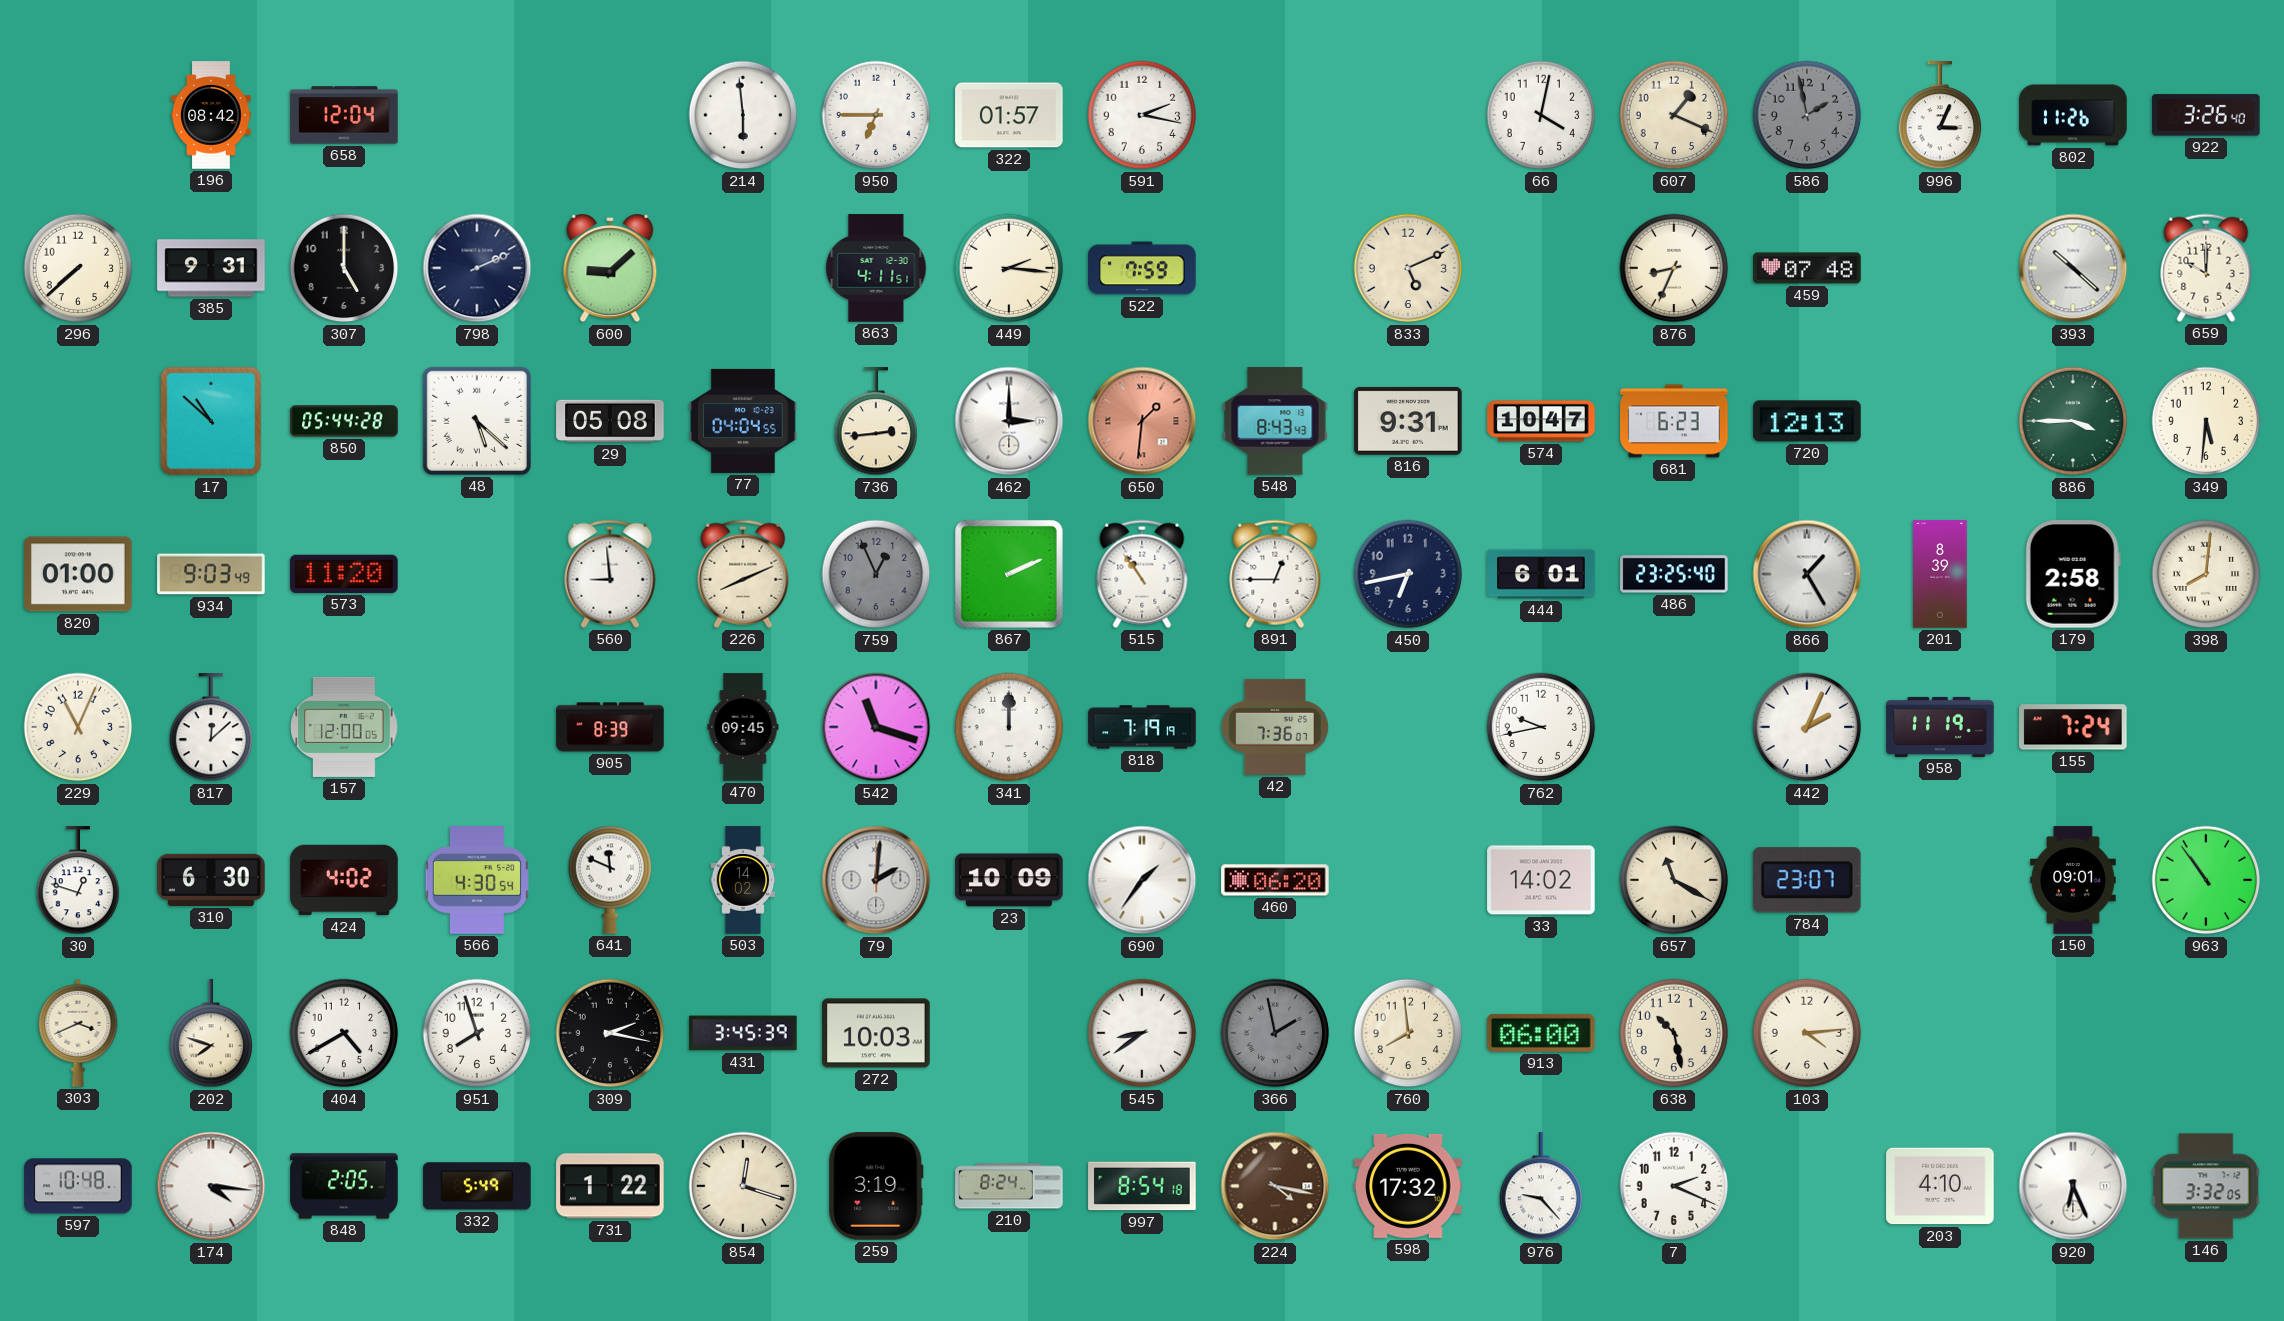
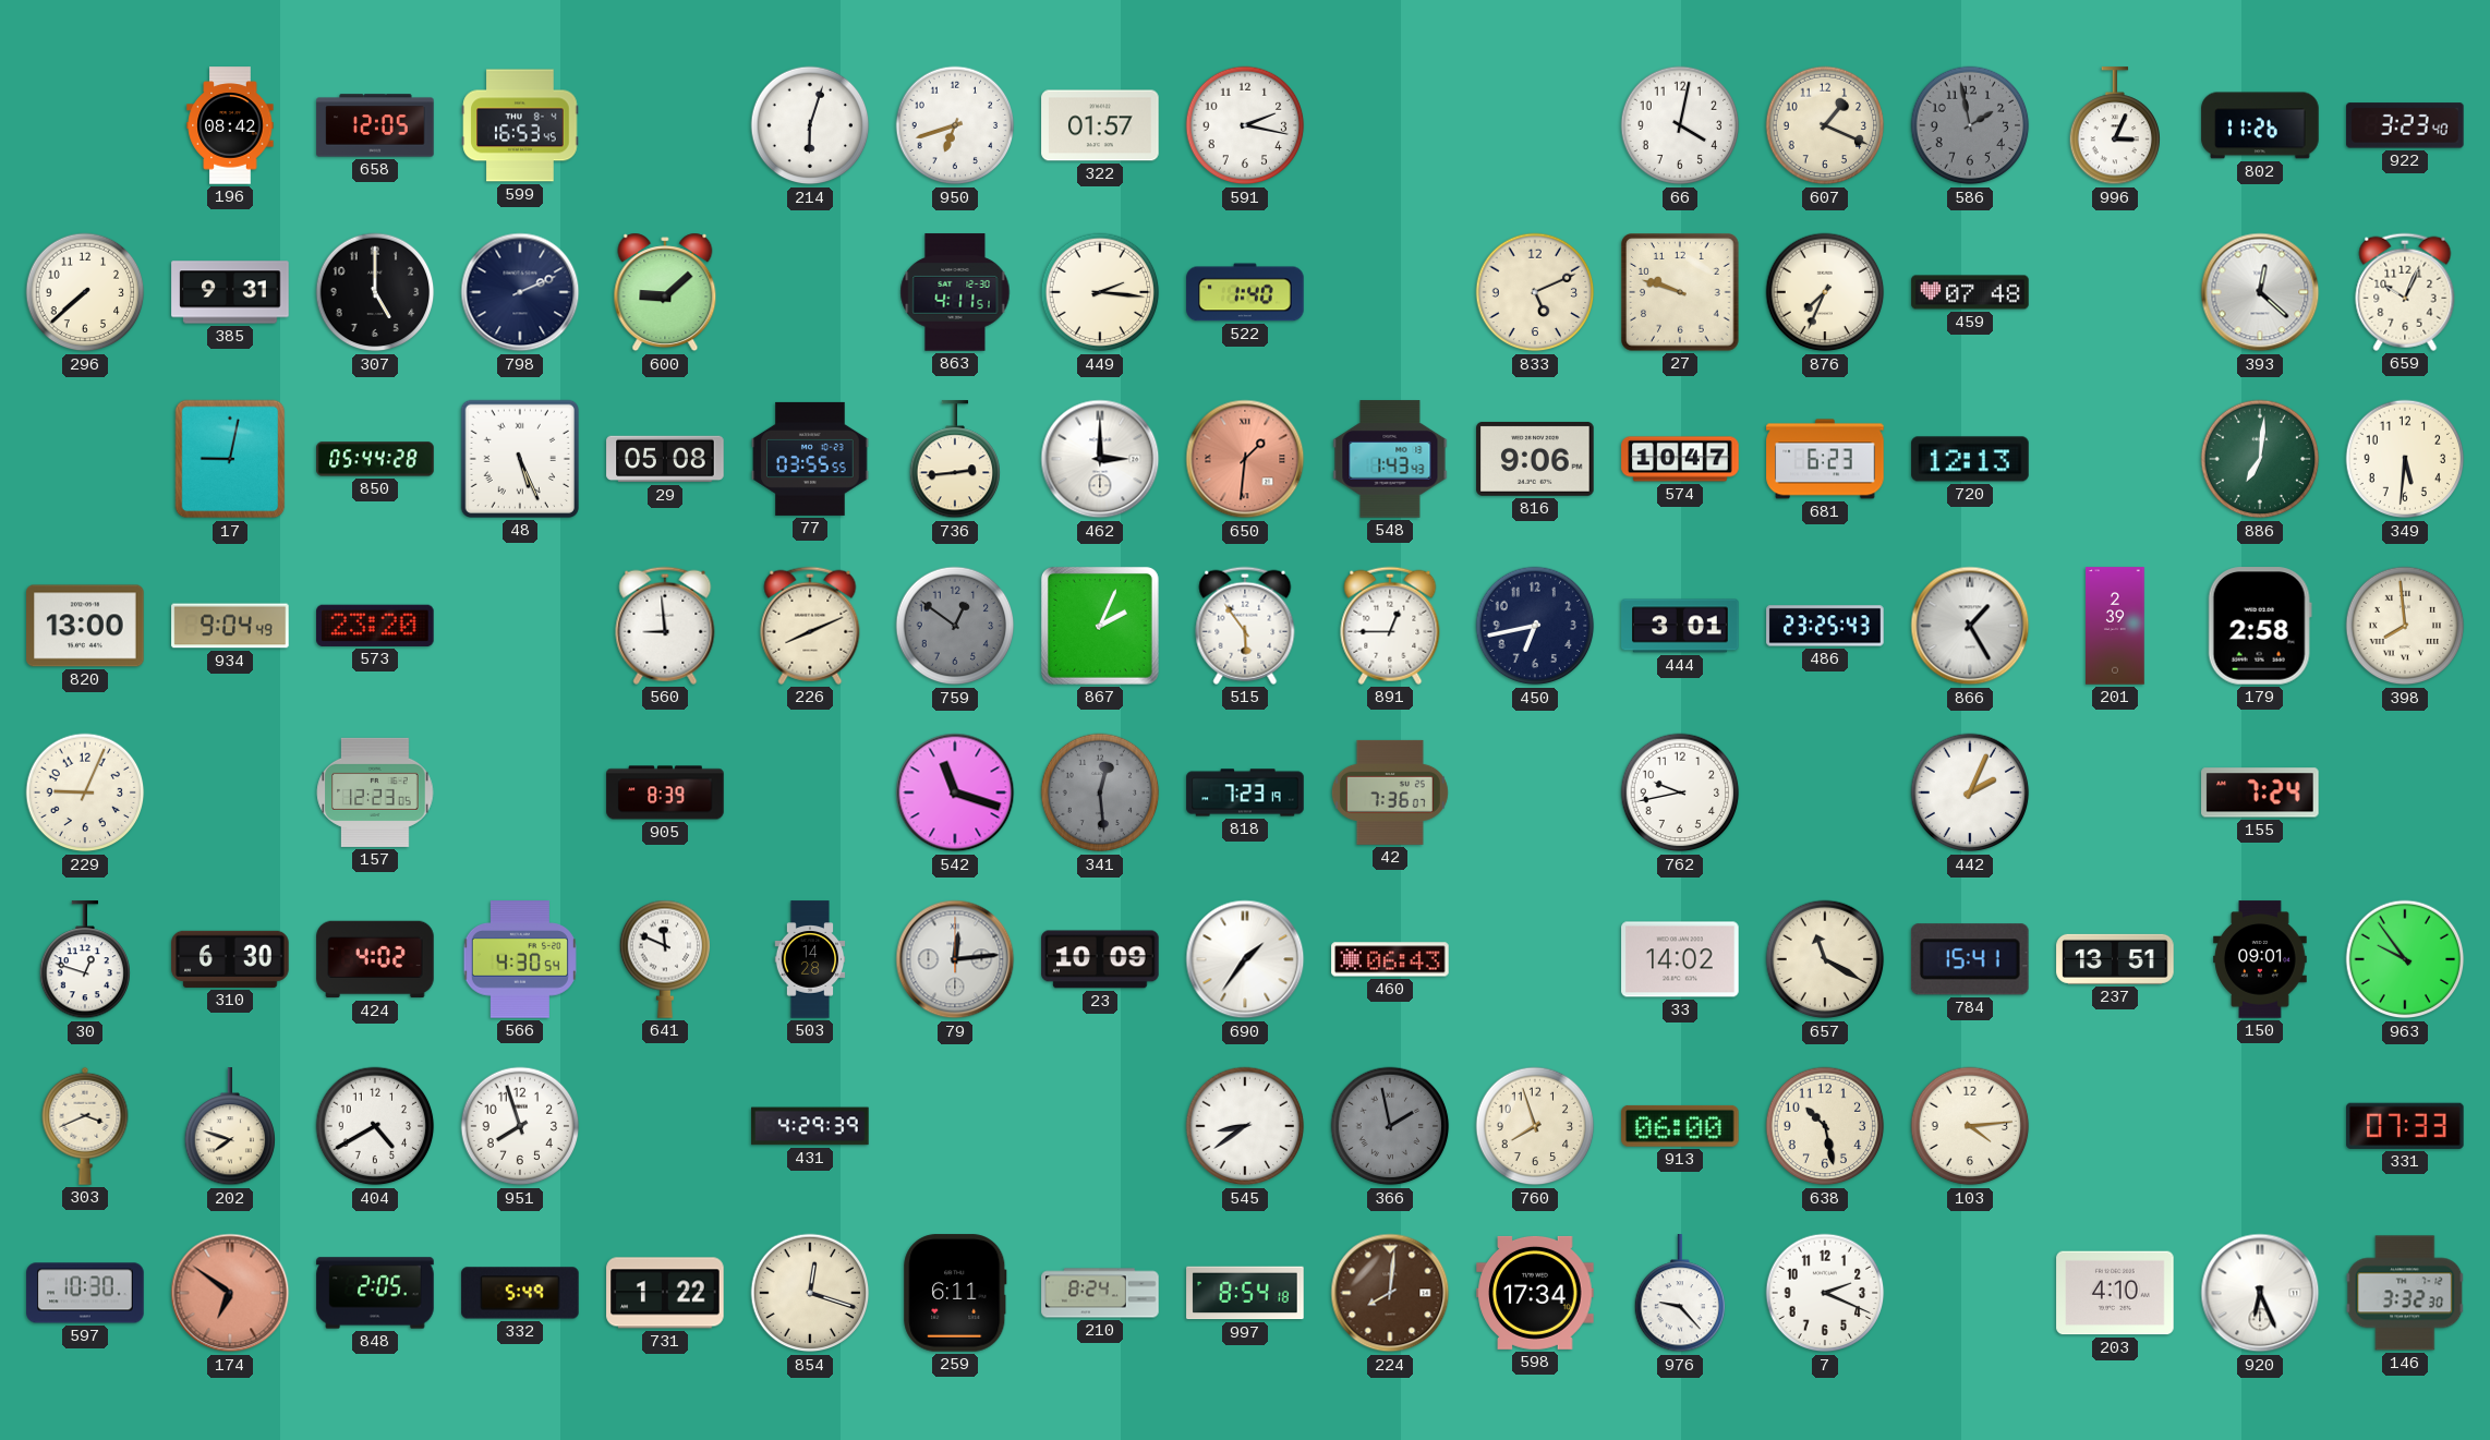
658: 12:04 -> 12:05 (375, 125)
599: none -> 16:53 (520, 125)
214: 5:59 -> 6:03 (810, 125)
950: 6:45 -> 6:42 (955, 125)
922: 3:26 -> 3:23 (2405, 125)
522: 7:59 -> 1:40 (1245, 292)
27: none -> 9:48 (1680, 292)
876: 8:34 -> 7:34 (1825, 292)
393: 10:22 -> 12:22 (2260, 292)
659: 10:00 -> 10:04 (2405, 292)
17: 10:52 -> 9:02 (230, 459)
48: 5:22 -> 5:26 (520, 459)
77: 04:04 -> 03:55 (810, 459)
548: 8:43 -> 1:43 (1390, 459)
816: 9:31 -> 9:06 (1535, 459)
886: 3:45 -> 7:01 (2260, 459)
820: 01:00 -> 13:00 (85, 626)
934: 9:03 -> 9:04 (230, 626)
573: 11:20 -> 23:20 (375, 626)
759: 12:56 -> 12:51 (955, 626)
867: 2:11 -> 2:04 (1100, 626)
515: 10:54 -> 5:54 (1245, 626)
444: 6:01 -> 3:01 (1680, 626)
486: 23:25:40 -> 23:25:43 (1825, 626)
201: 8:39 -> 2:39 (2115, 626)
398: 8:01 -> 7:59 (2405, 626)
229: 11:04 -> 9:04 (85, 792)
817: 12:08 -> none (211, 728)
157: 12:00 -> 12:23 (375, 792)
470: 09:45 -> none (743, 727)
341: 12:00 -> 12:29 (1100, 792)
341 dial: white -> grey (1100, 792)
818: 7:19 -> 7:23 (1245, 792)
958: 11:19 -> none (1940, 727)
503: 14:02 -> 14:28 (810, 959)
79: 2:01 -> 12:14 (955, 959)
460: 06:20 -> 06:43 (1390, 959)
784: 23:07 -> 15:41 (1970, 959)
237: none -> 13:51 (2115, 959)
963: 10:54 -> 9:54 (2405, 959)
309: 2:17 -> none (610, 1033)
431: 3:45 -> 4:29 (810, 1126)
272: 10:03 -> none (876, 1033)
760: 7:59 -> 7:57 (1535, 1126)
331: none -> 07:33 (2405, 1126)
597: 10:48 -> 10:30 (85, 1293)
174: 4:16 -> 6:51 (230, 1293)
174 dial: white -> salmon (230, 1293)
259: 3:19 -> 6:11 (955, 1293)
224: 4:17 -> 8:01 (1390, 1293)
598: 17:32 -> 17:34 (1535, 1293)
146: 3:32:05 -> 3:32:30 (2405, 1293)
